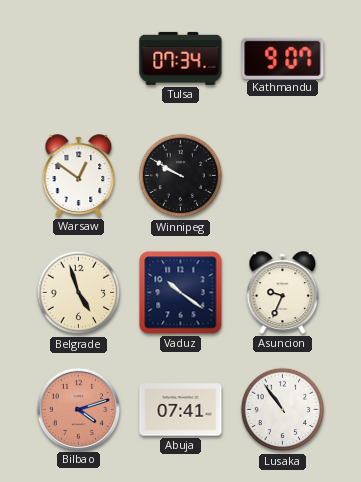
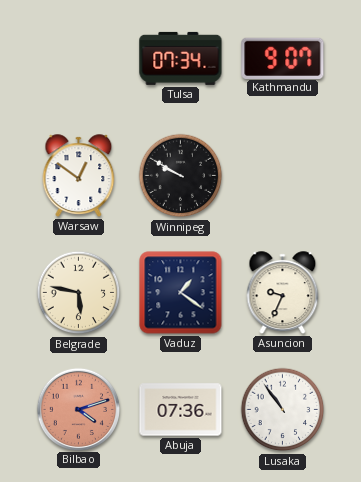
Belgrade: 4:57 -> 5:47 (79, 293)
Vaduz: 10:21 -> 1:21 (181, 293)
Abuja: 07:41 -> 07:36 (181, 410)
